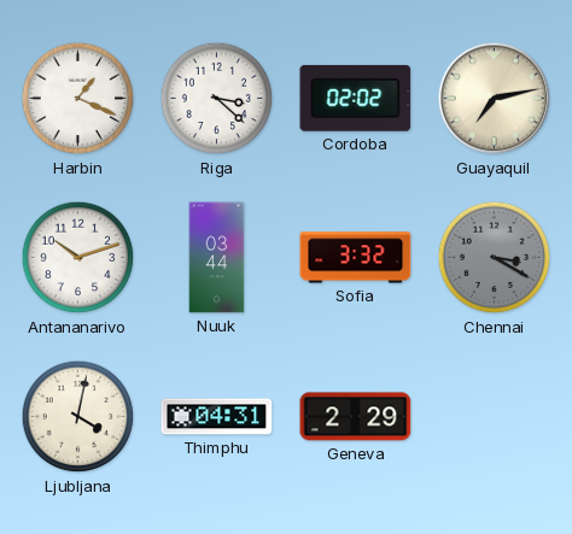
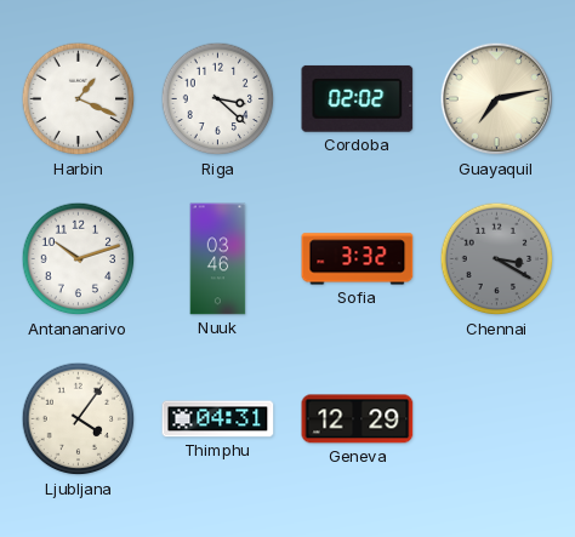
Nuuk: 03:44 -> 03:46 (218, 259)
Ljubljana: 4:02 -> 4:06 (79, 419)
Geneva: 2:29 -> 12:29 (358, 419)
